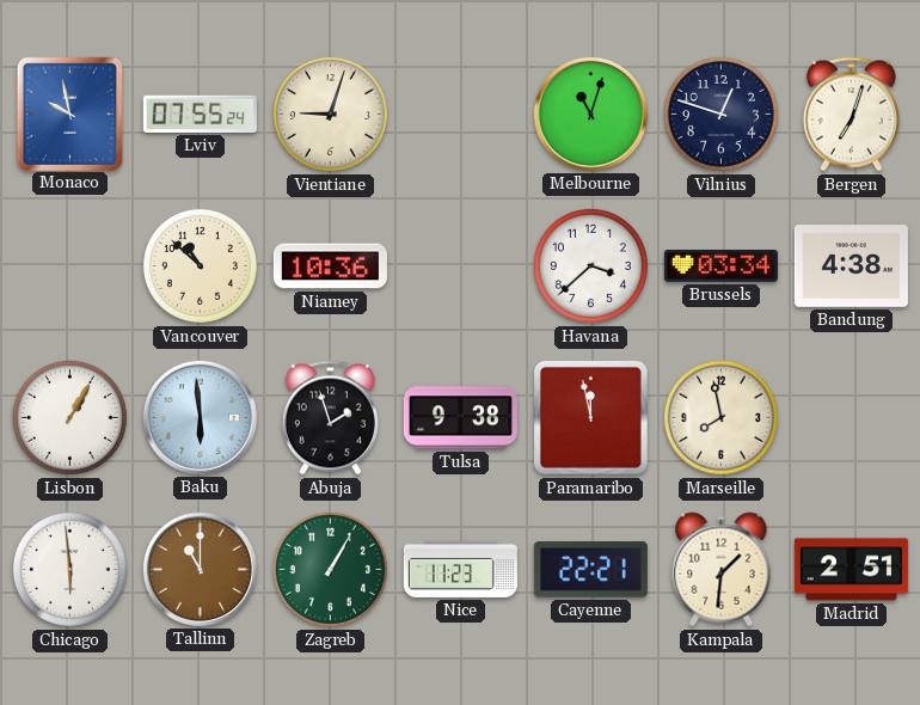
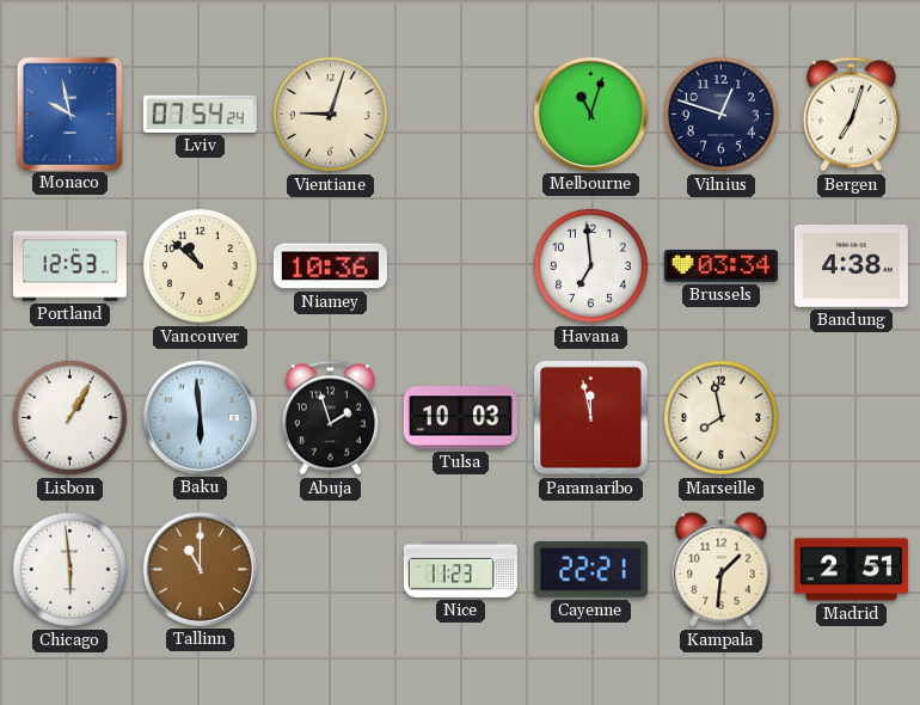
Lviv: 07:55 -> 07:54 (200, 114)
Portland: none -> 12:53 (69, 266)
Havana: 3:38 -> 6:59 (590, 265)
Tulsa: 9:38 -> 10:03 (460, 418)
Zagreb: 1:05 -> none (330, 569)
